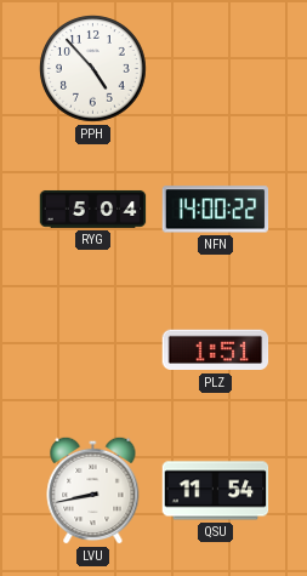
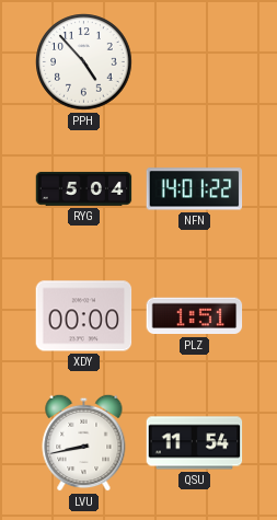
NFN: 14:00 -> 14:01 (195, 189)
XDY: none -> 00:00 (84, 316)
